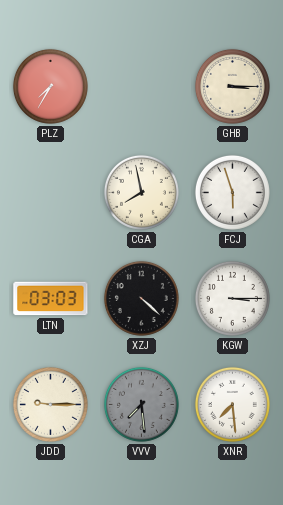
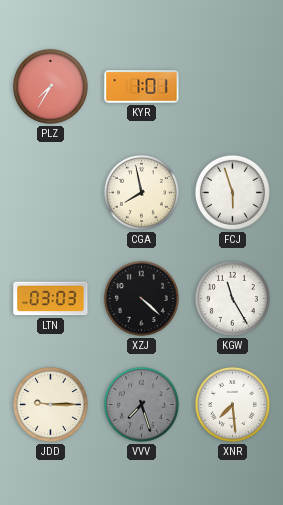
KYR: none -> 1:01 (142, 87)
GHB: 3:15 -> none (232, 86)
KGW: 3:15 -> 11:25 (232, 298)
VVV: 7:29 -> 7:27 (141, 404)
